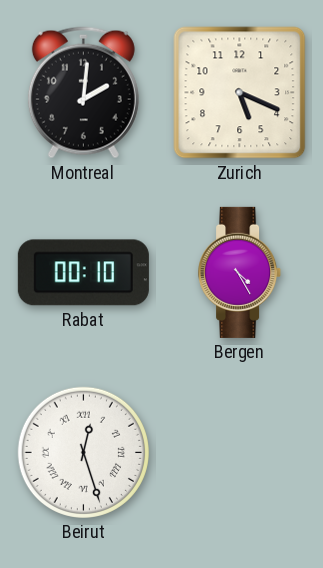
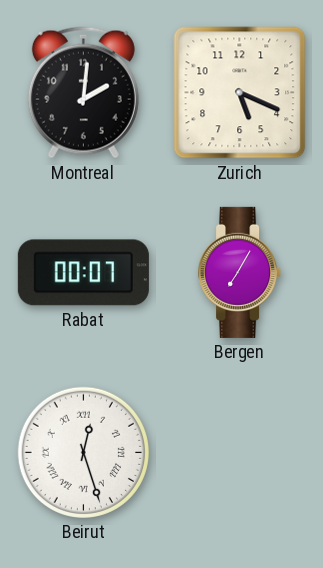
Rabat: 00:10 -> 00:07 (83, 273)
Bergen: 4:25 -> 7:05 (240, 272)
